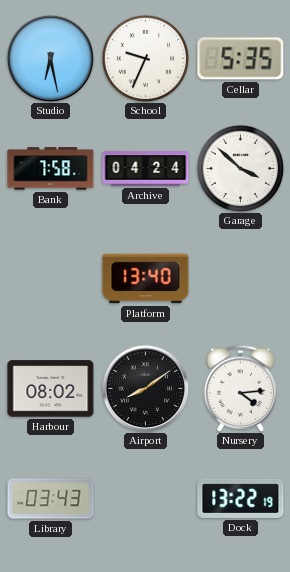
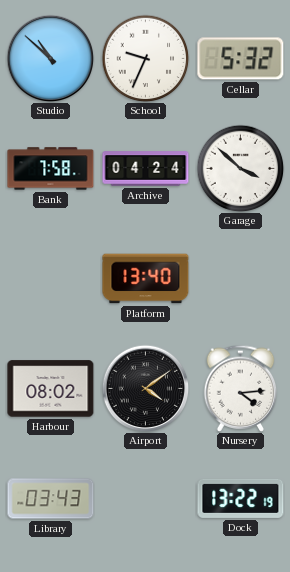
Studio: 6:28 -> 10:52 (50, 58)
Cellar: 5:35 -> 5:32 (241, 59)
Airport: 8:09 -> 4:09 (145, 388)
